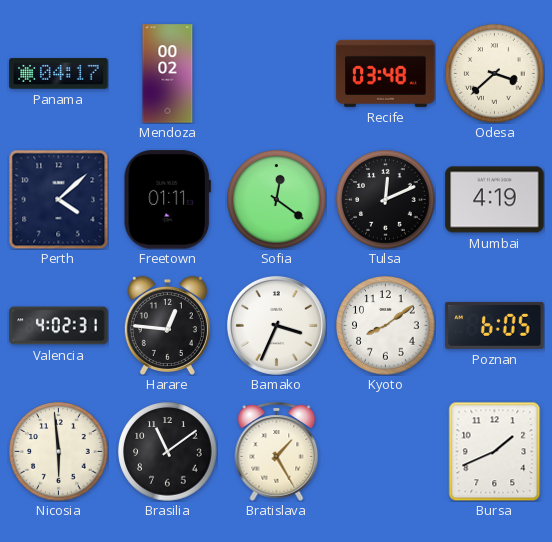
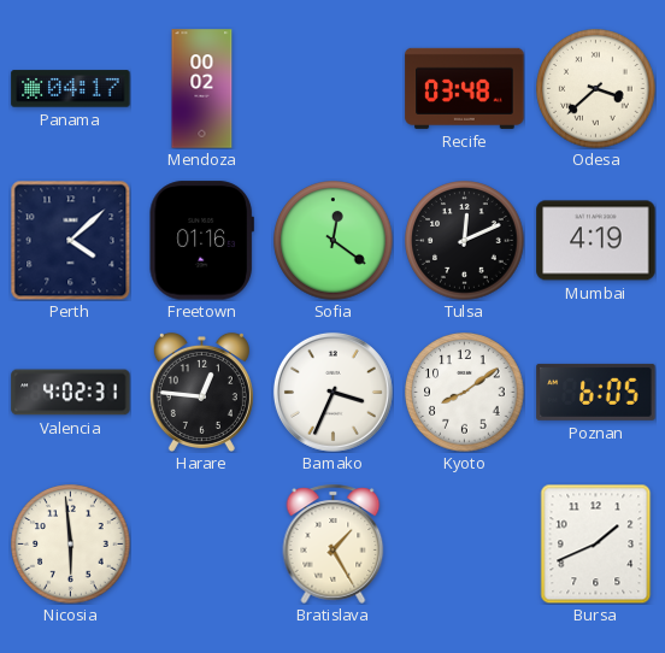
Freetown: 01:11 -> 01:16 (201, 241)
Brasilia: 11:09 -> none (168, 452)
